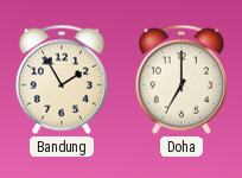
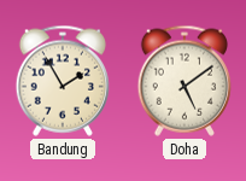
Doha: 7:00 -> 5:09 (183, 81)
